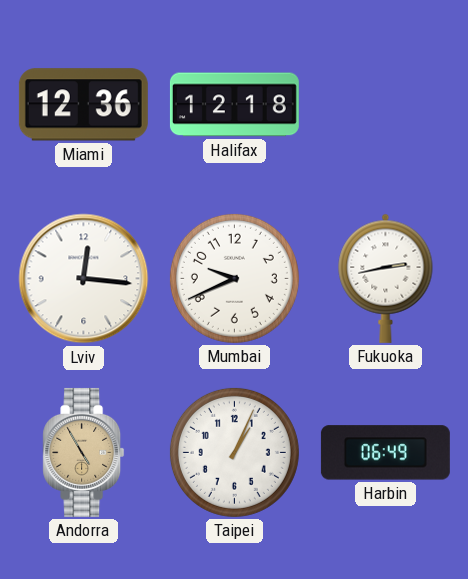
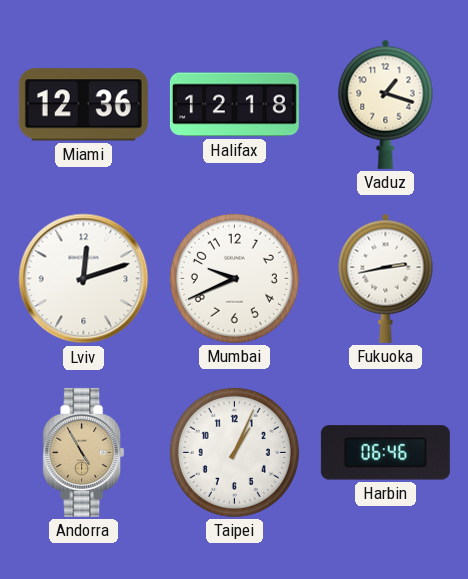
Vaduz: none -> 1:18 (386, 104)
Lviv: 12:16 -> 12:12 (84, 279)
Harbin: 06:49 -> 06:46 (385, 453)
